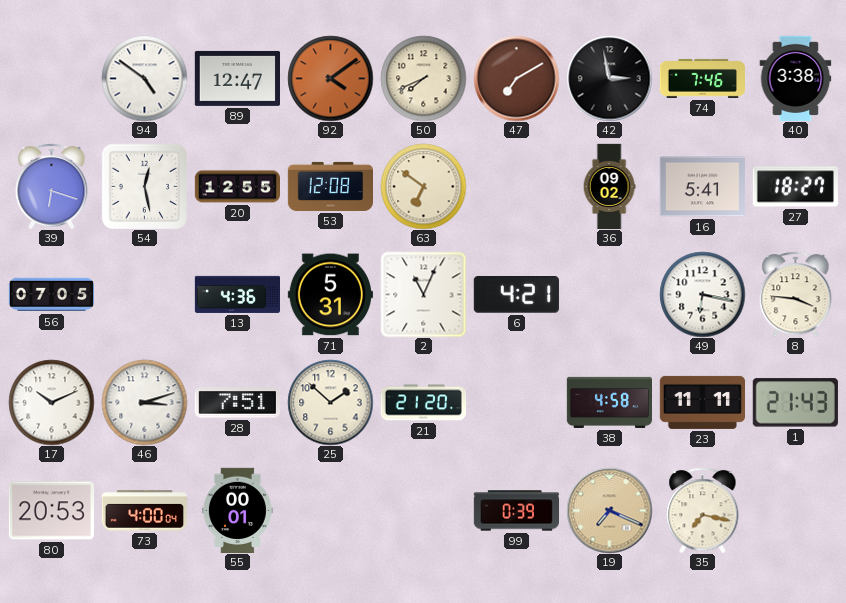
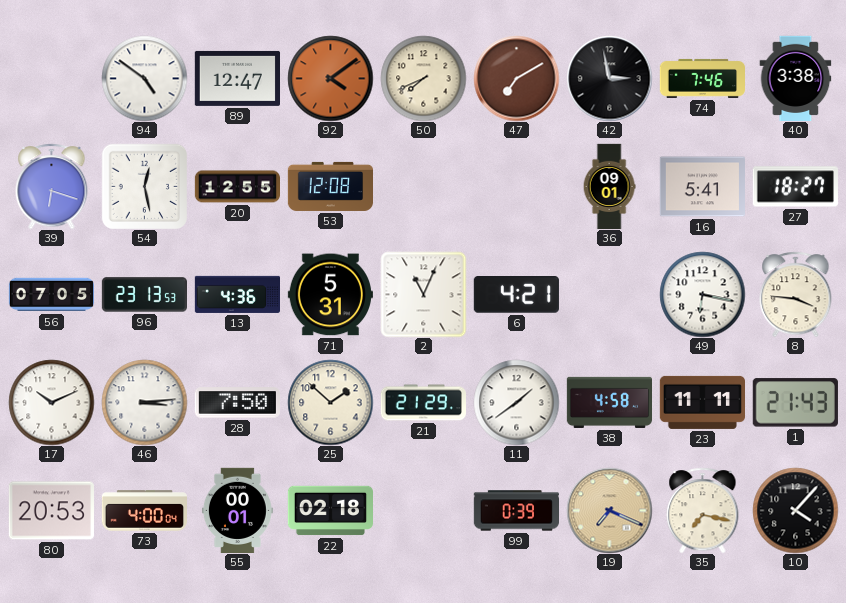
63: 6:51 -> none (423, 186)
36: 09:02 -> 09:01 (609, 186)
96: none -> 23:13 (144, 295)
46: 3:12 -> 3:14 (144, 402)
28: 7:51 -> 7:50 (237, 403)
21: 21:20 -> 21:29 (423, 403)
11: none -> 1:39 (516, 402)
22: none -> 02:18 (330, 511)
10: none -> 4:07 (795, 510)
